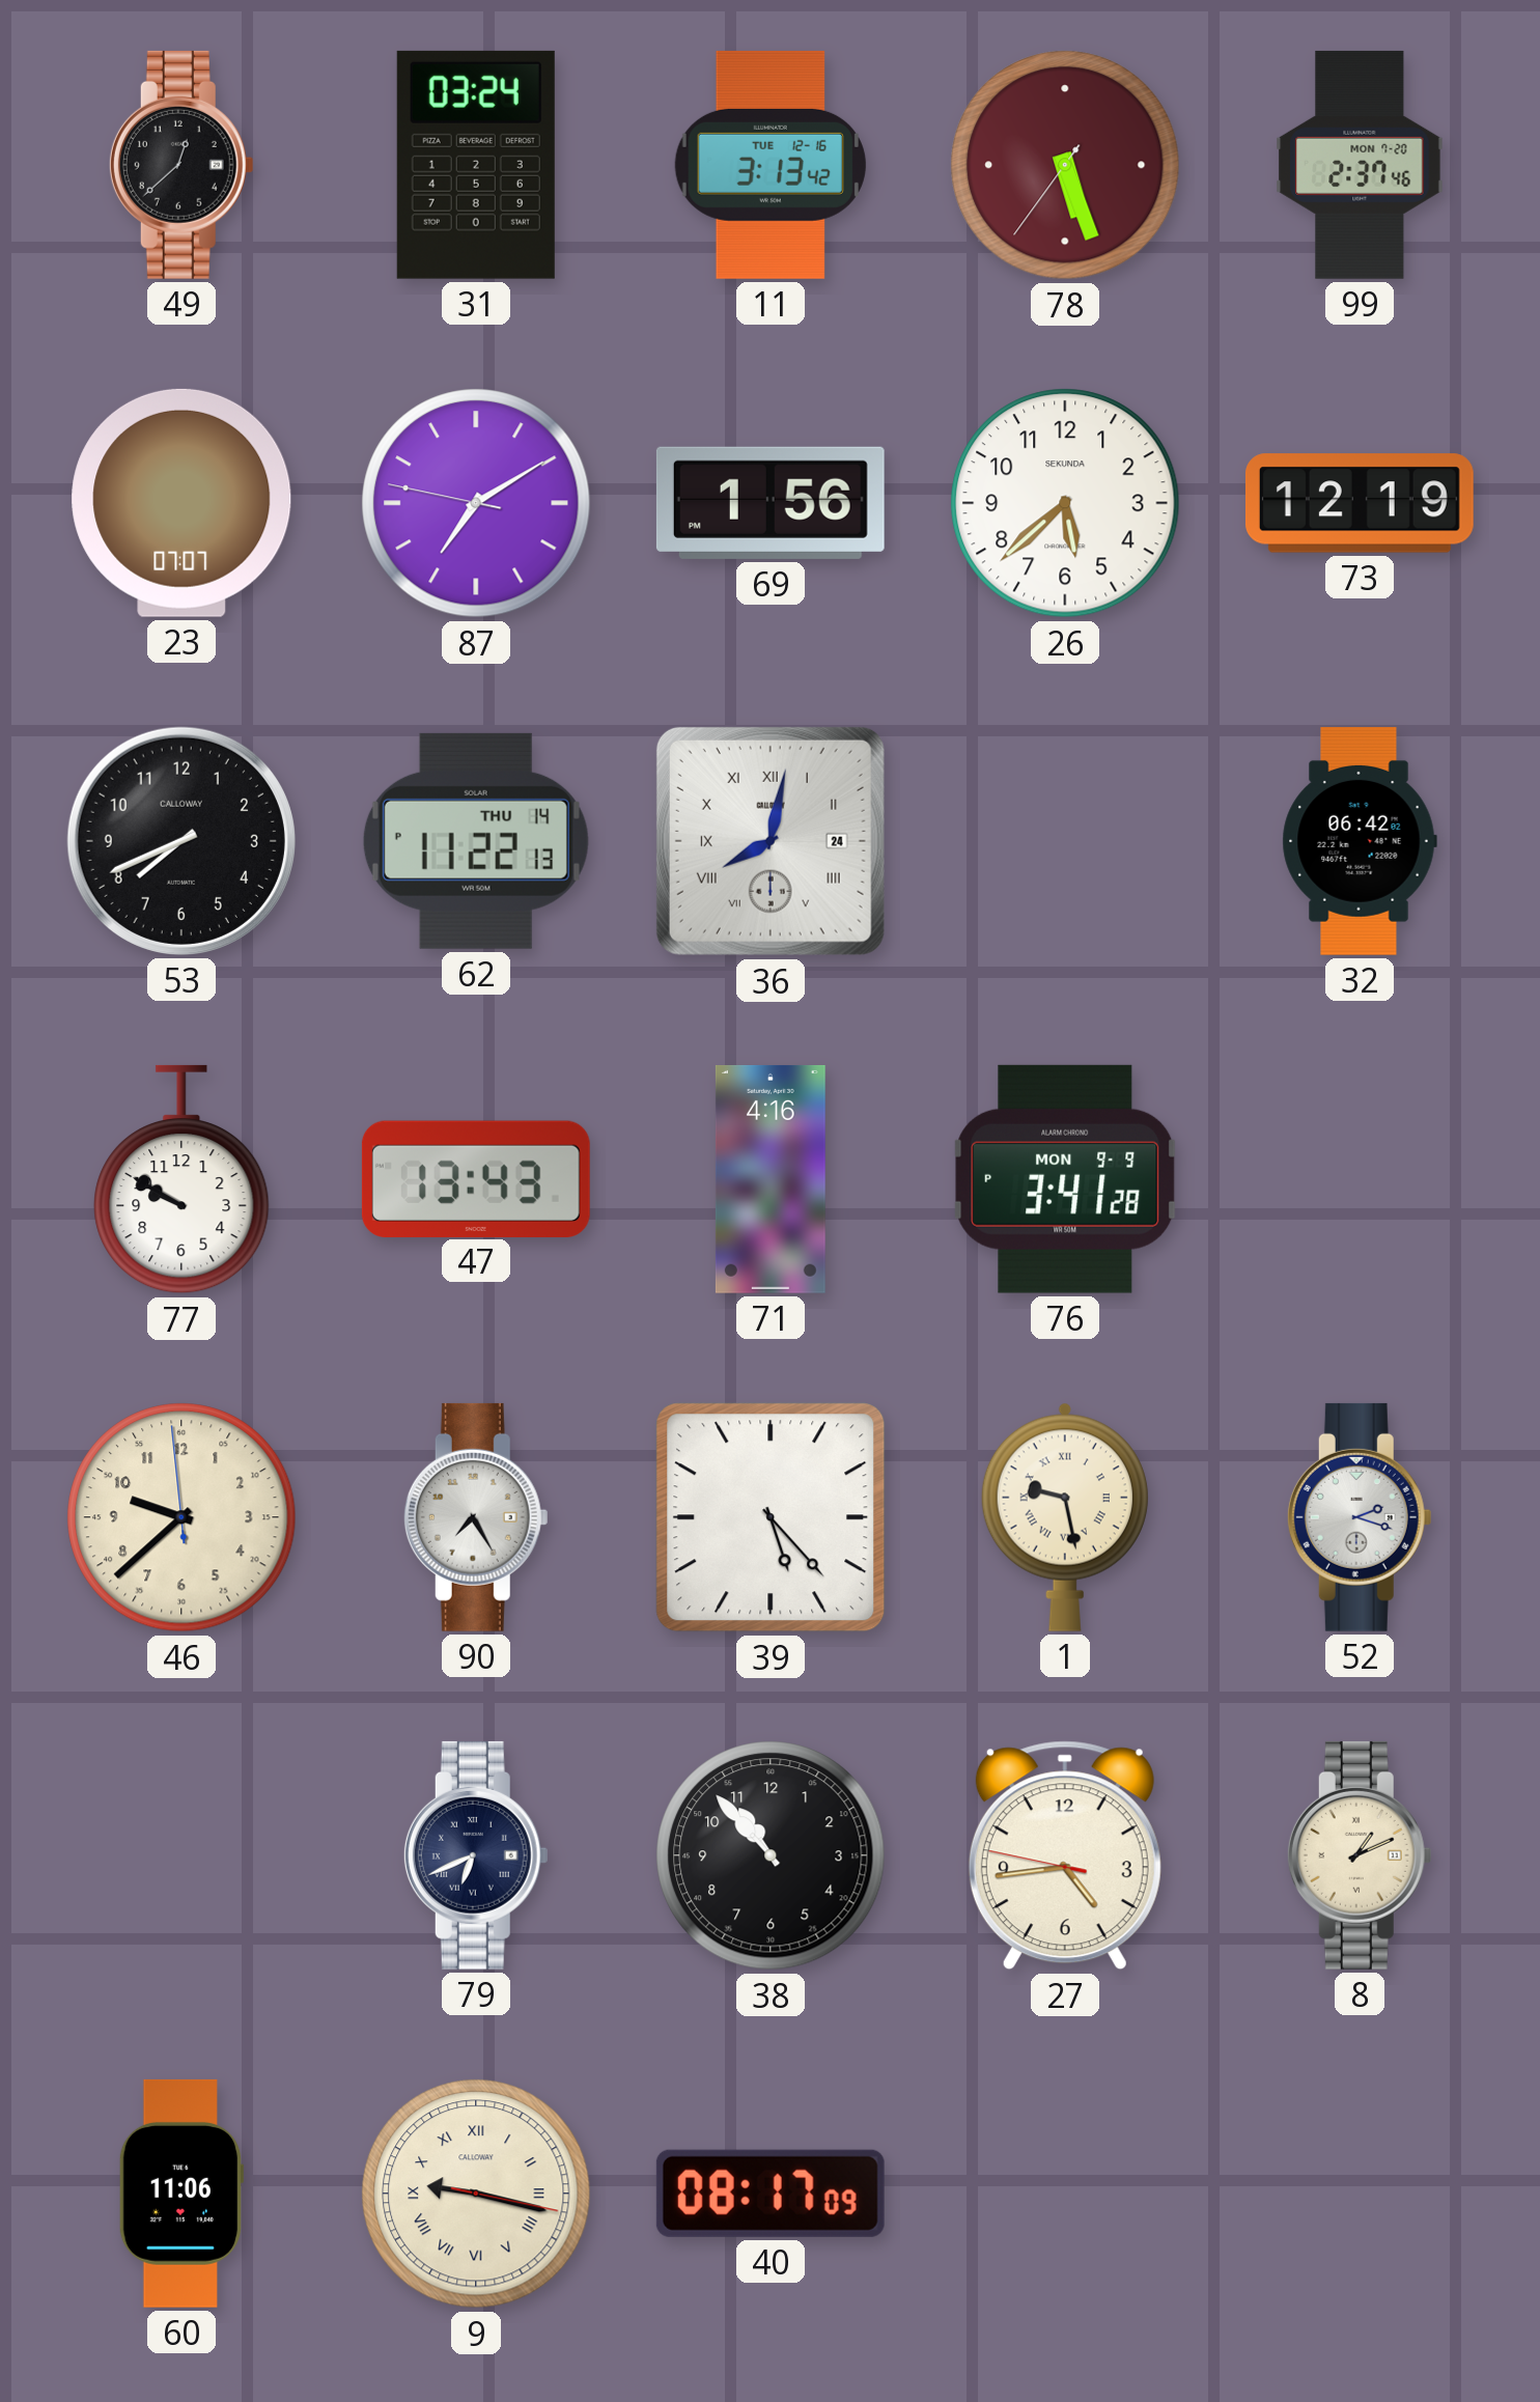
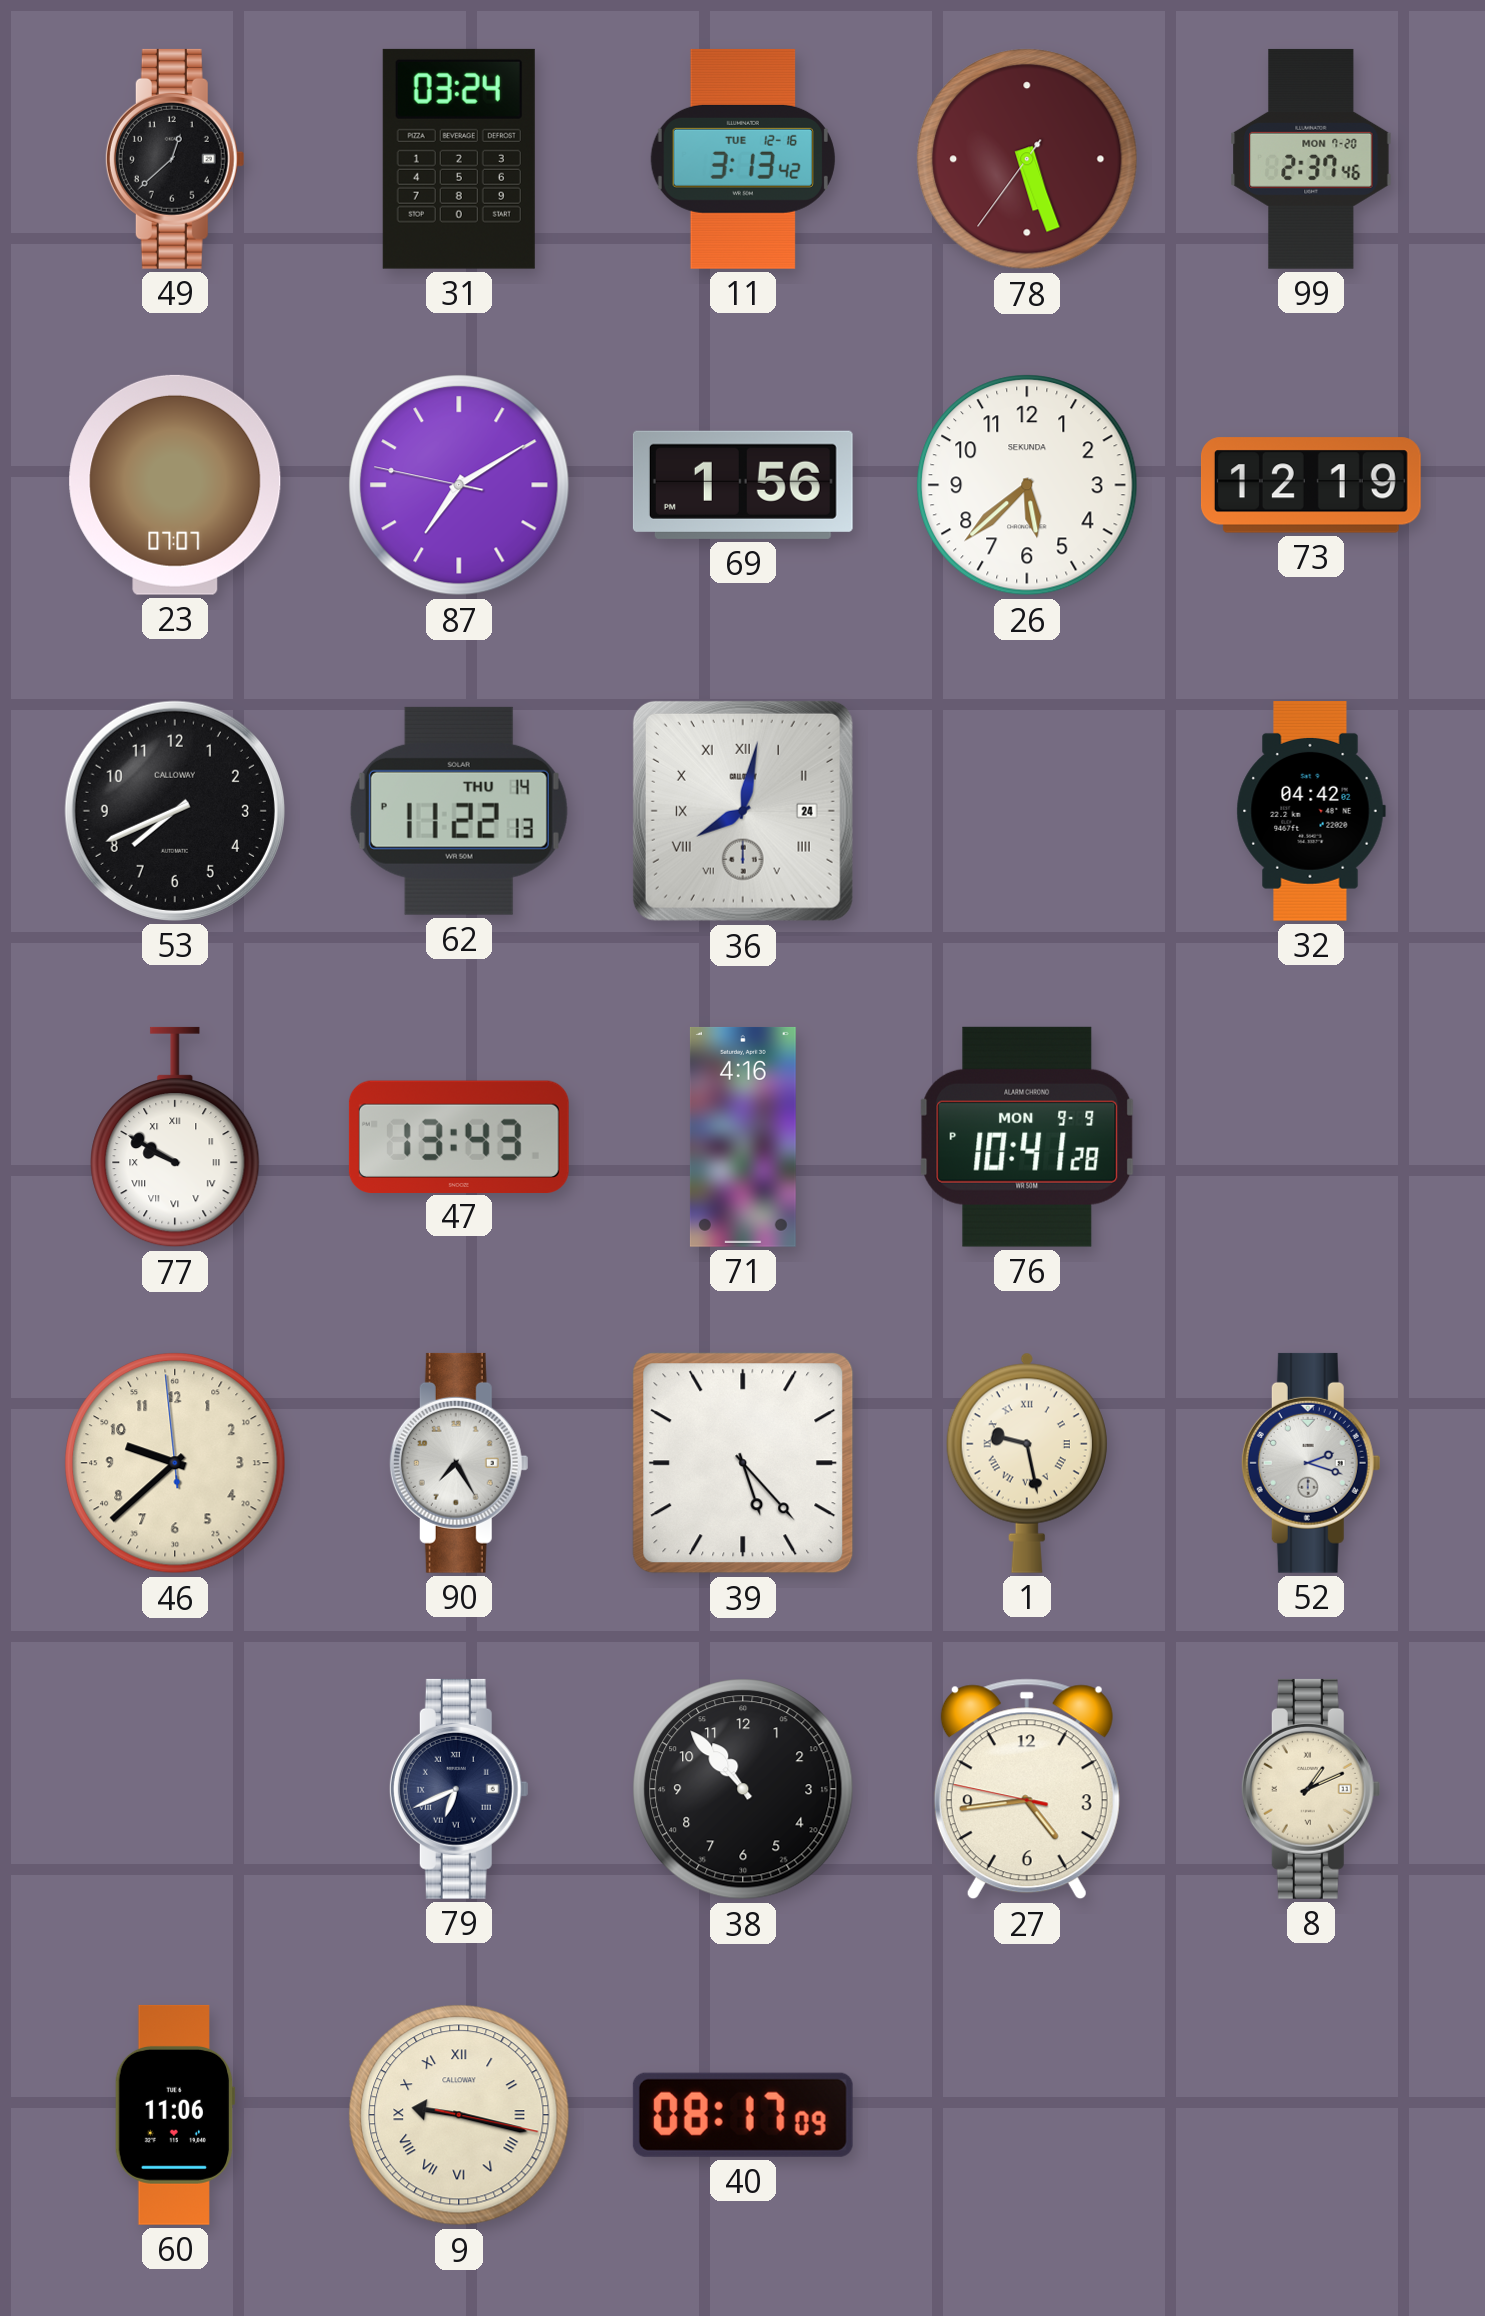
32: 06:42 -> 04:42 (1311, 811)
77 numerals: Arabic -> Roman (175, 1137)
76: 3:41 -> 10:41 (1027, 1137)
